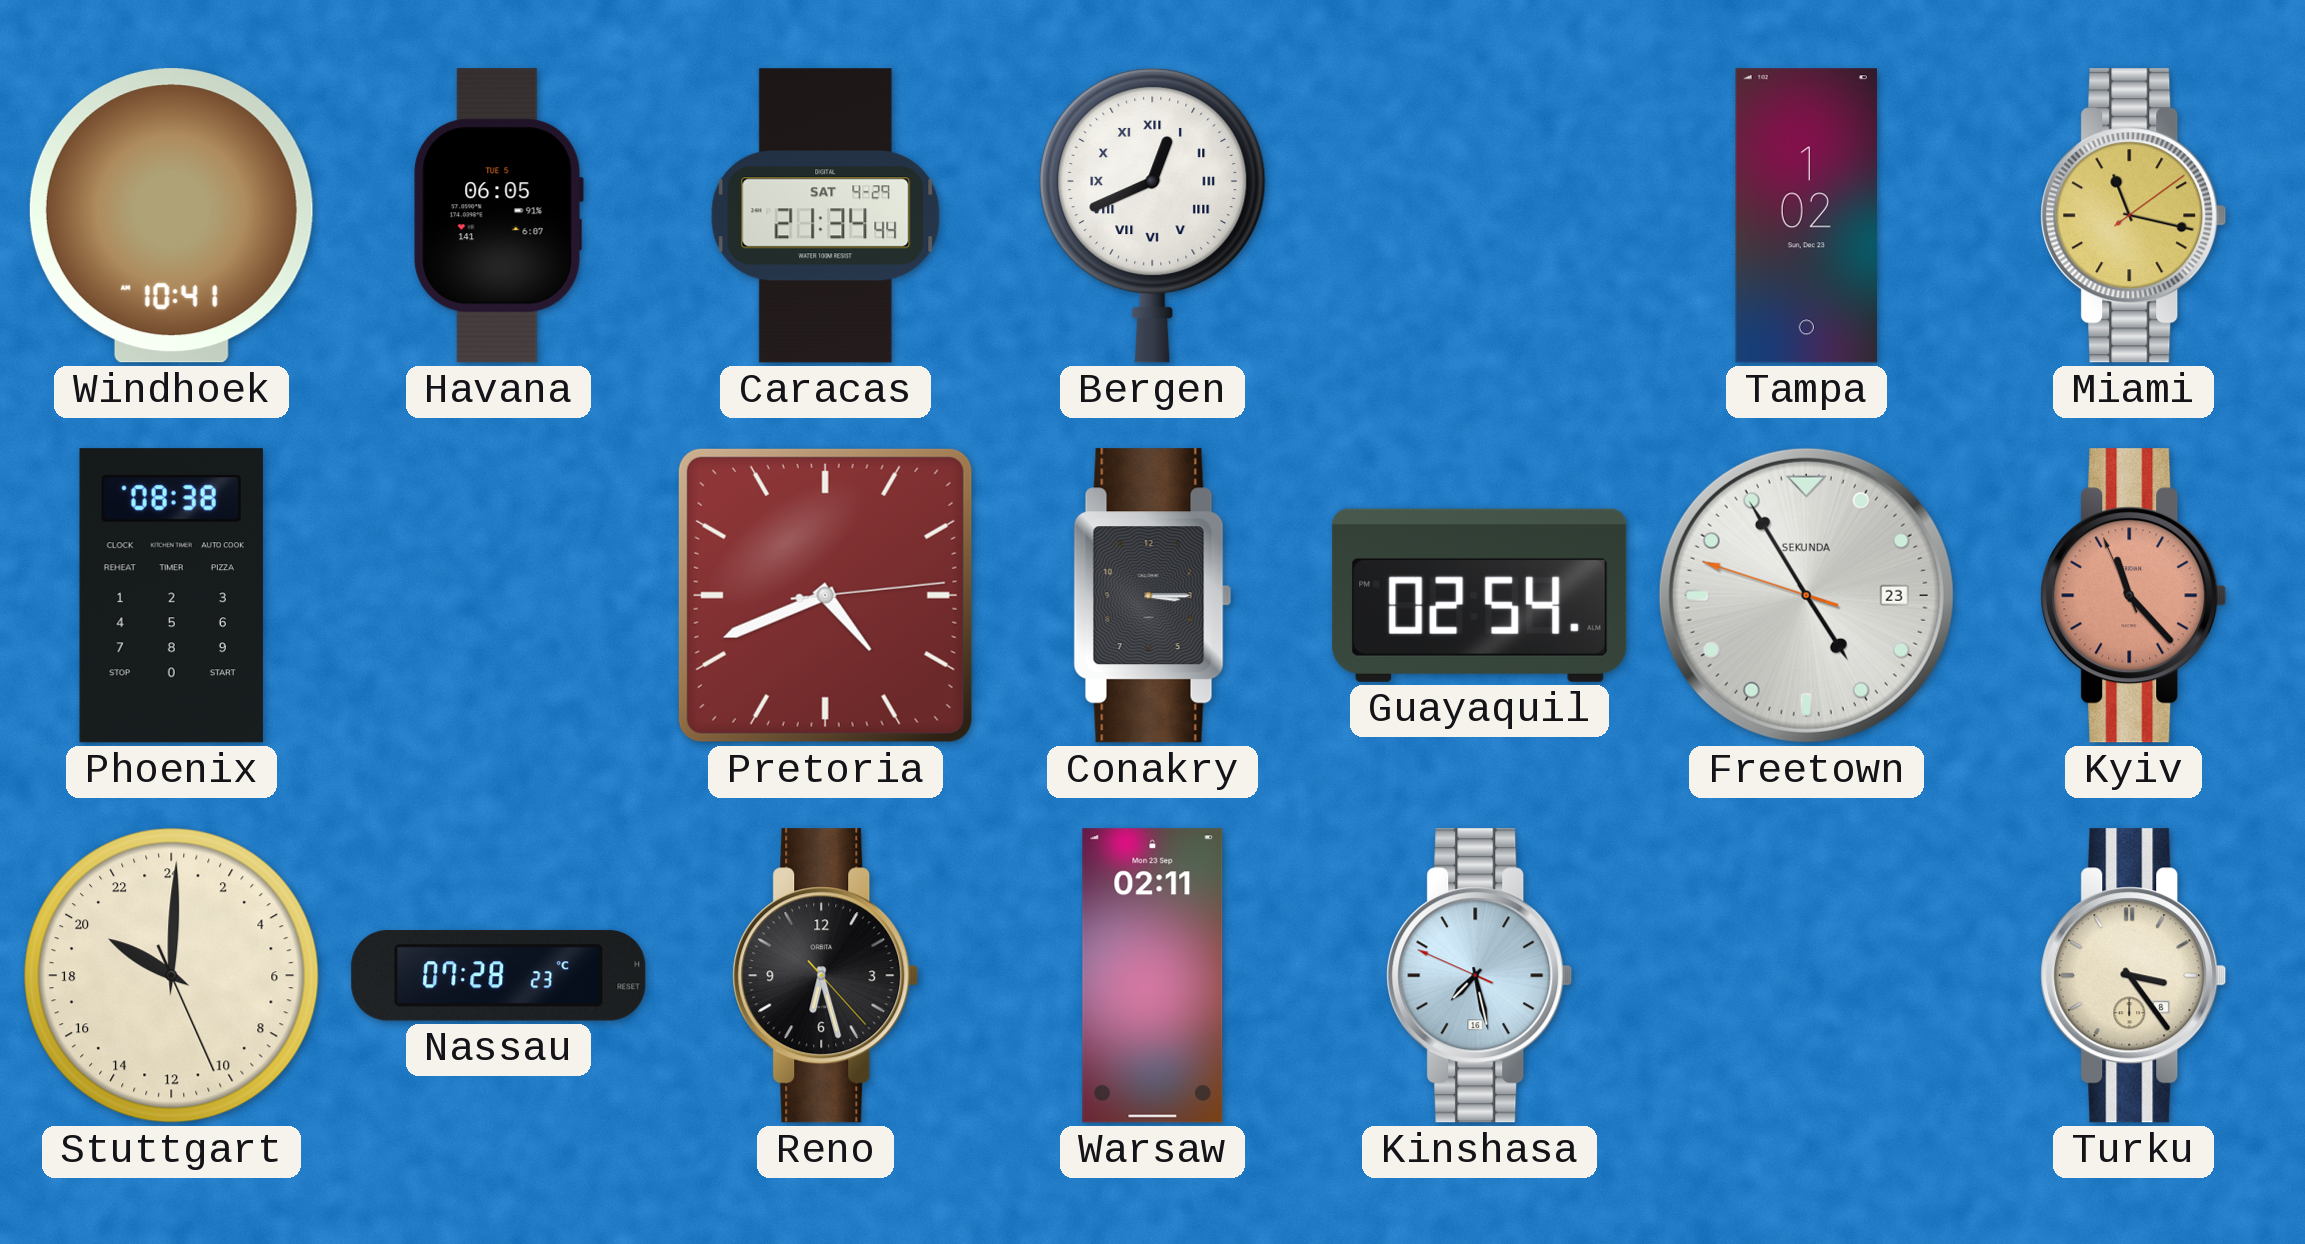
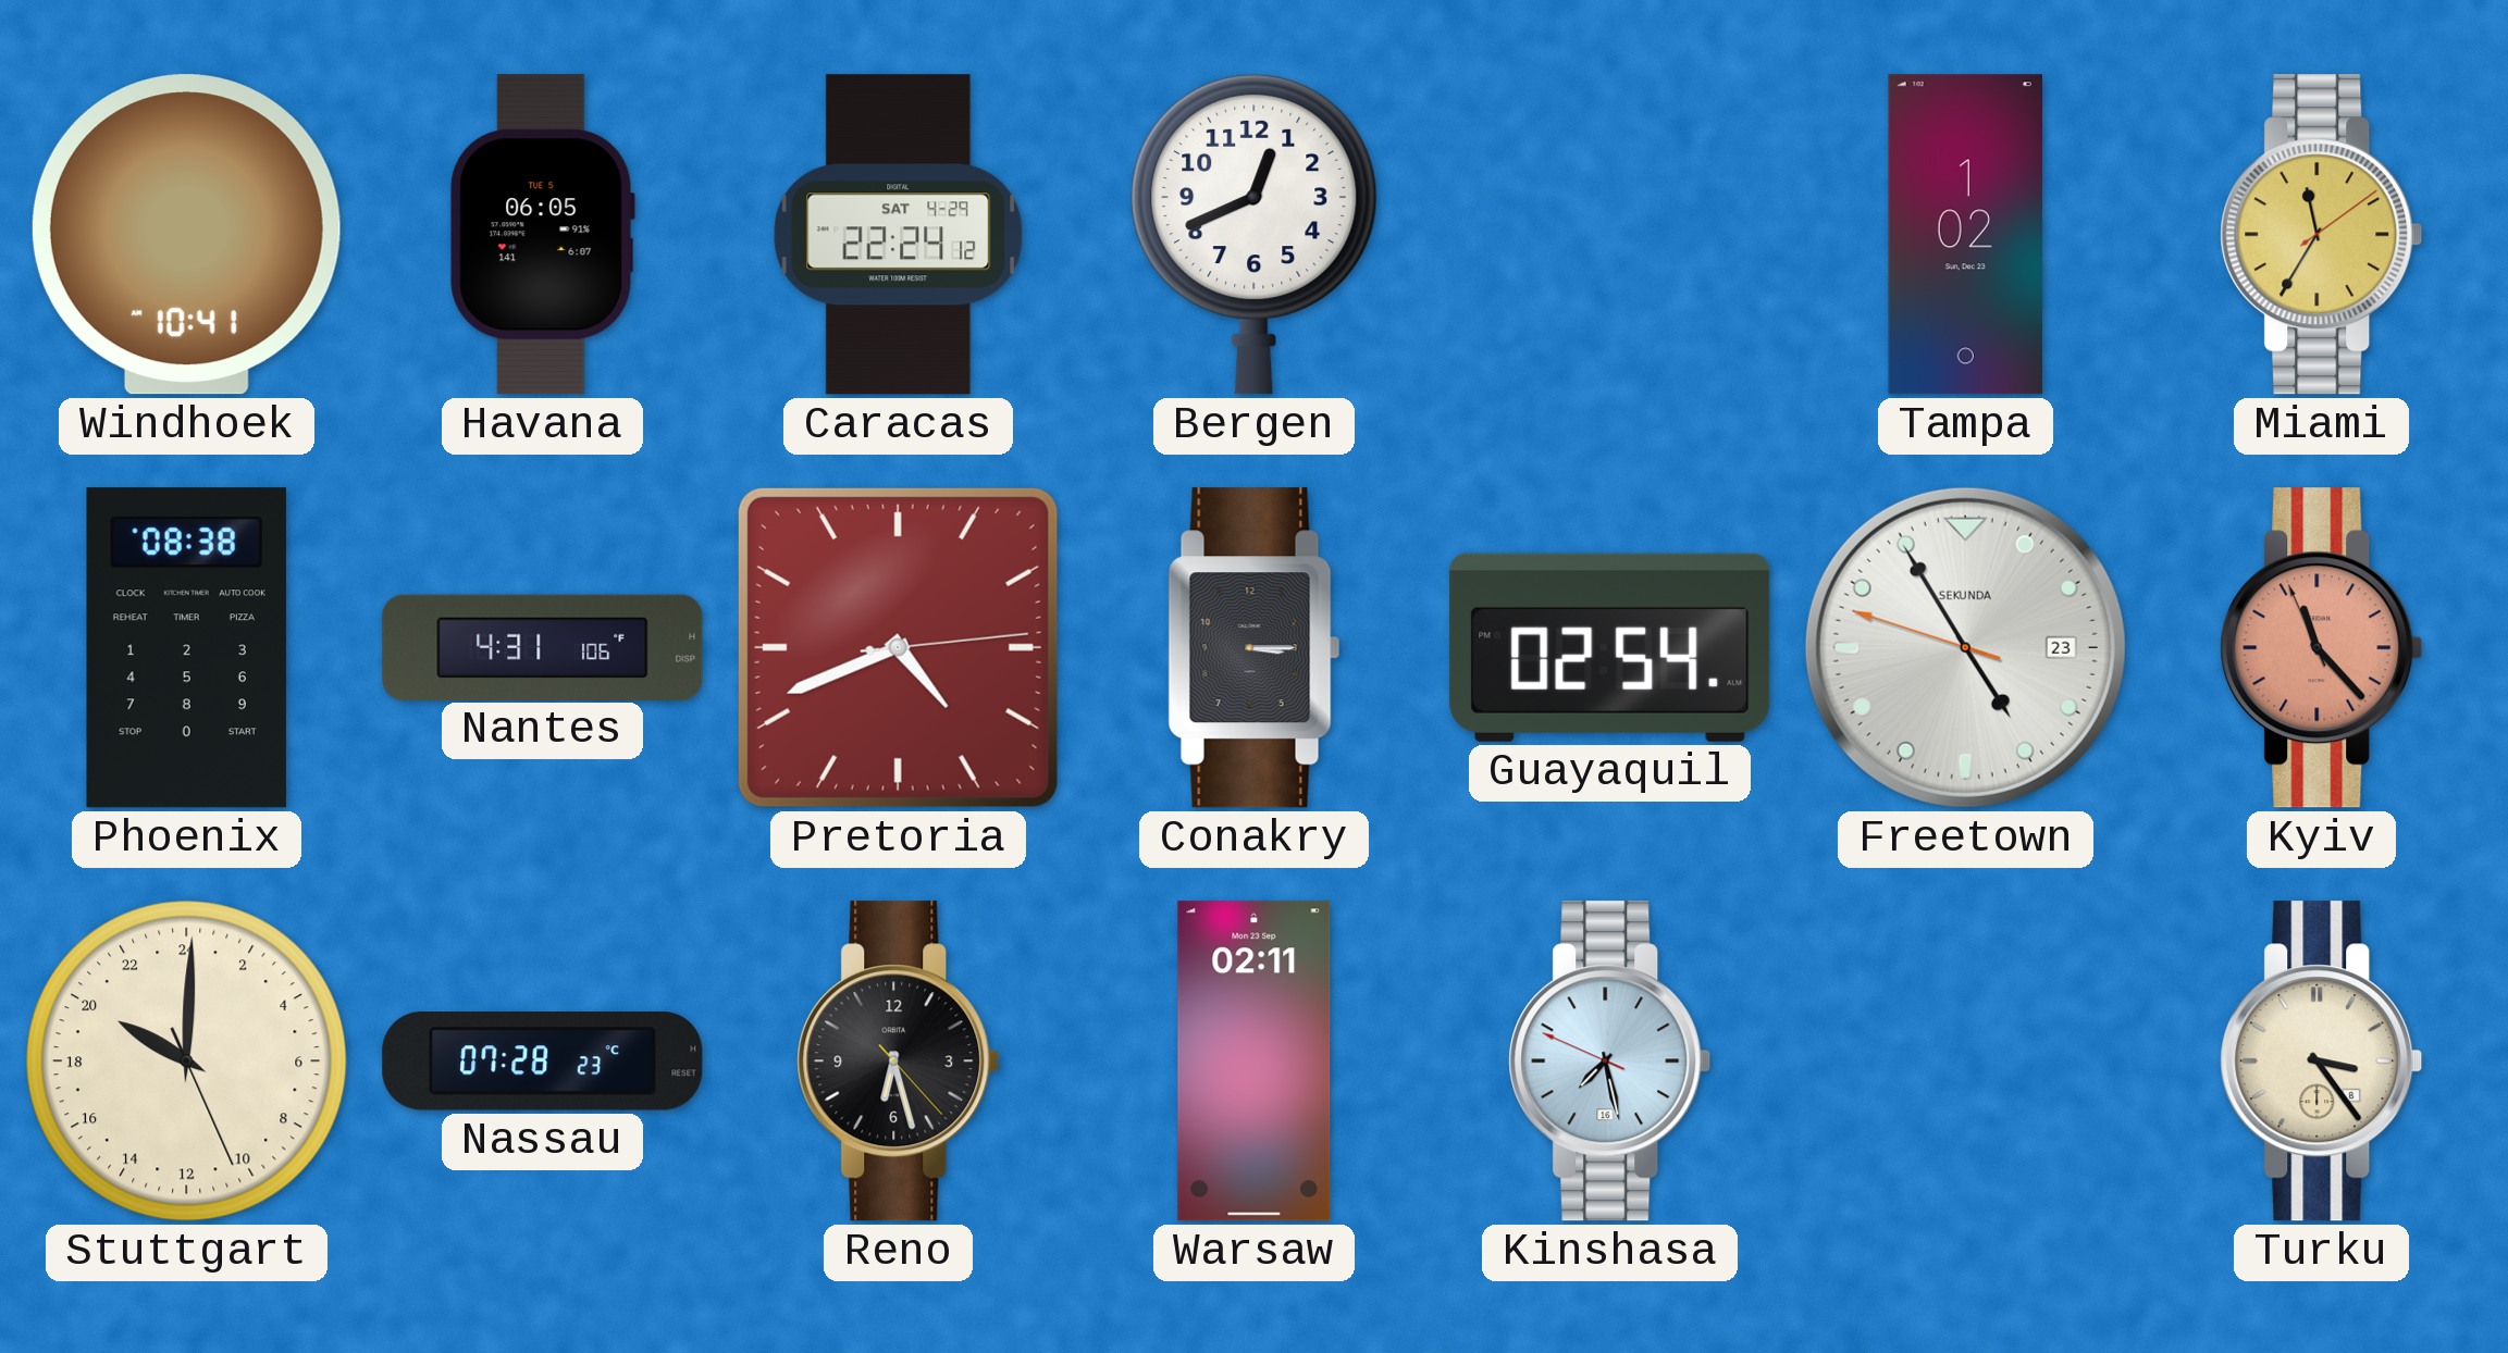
Caracas: 21:34 -> 22:24 (899, 235)
Bergen numerals: Roman -> Arabic (1255, 234)
Miami: 11:17 -> 11:35 (2322, 235)
Nantes: none -> 4:31 (543, 647)
